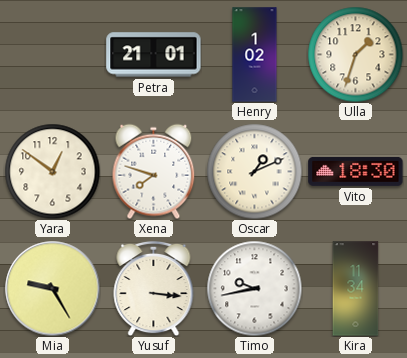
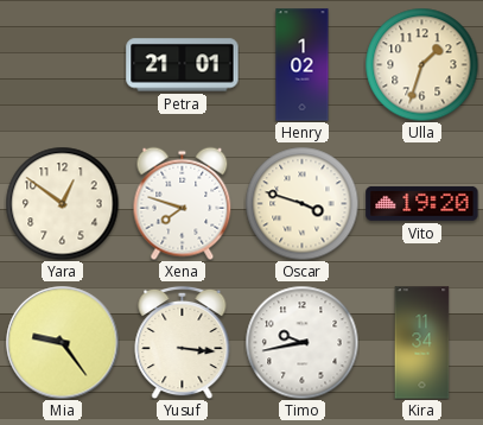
Oscar: 1:11 -> 3:48 (301, 203)
Vito: 18:30 -> 19:20 (422, 203)
Mia: 9:25 -> 9:24 (62, 342)
